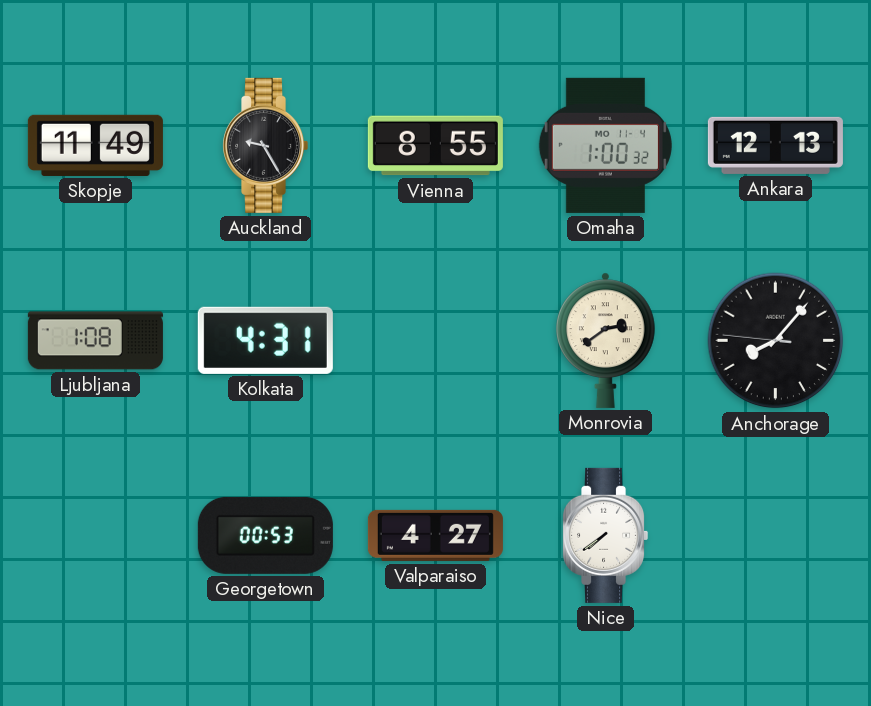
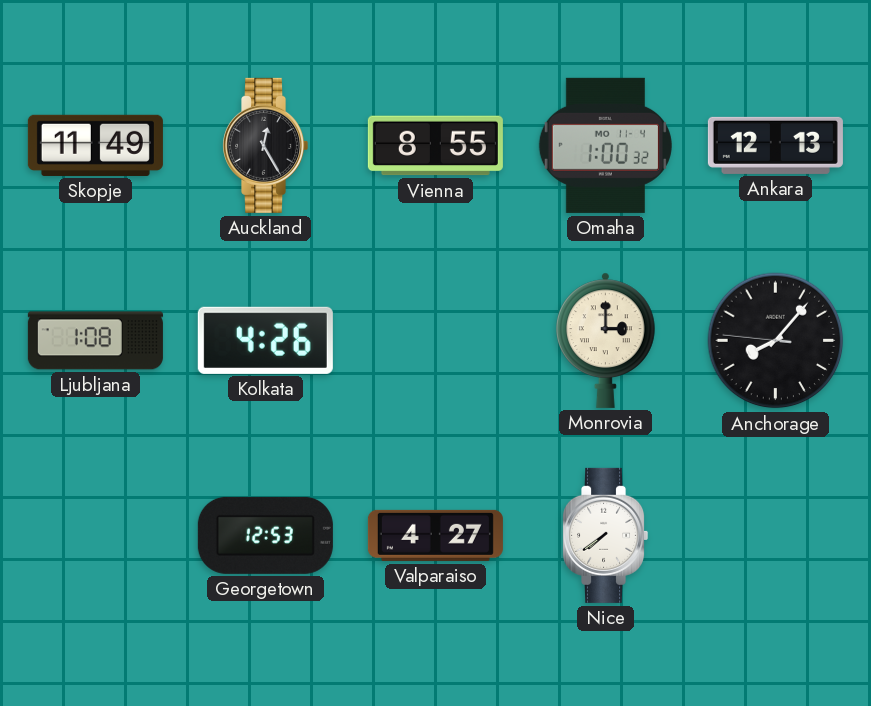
Auckland: 9:25 -> 12:25 (266, 145)
Kolkata: 4:31 -> 4:26 (265, 340)
Monrovia: 2:39 -> 3:00 (606, 340)
Georgetown: 00:53 -> 12:53 (265, 535)
